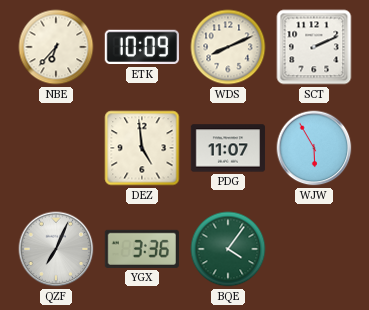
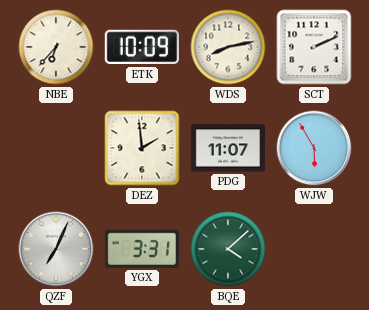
WDS: 8:11 -> 8:13 (228, 47)
DEZ: 4:59 -> 1:59 (142, 148)
YGX: 3:36 -> 3:31 (142, 249)
BQE: 4:06 -> 4:08 (228, 249)
